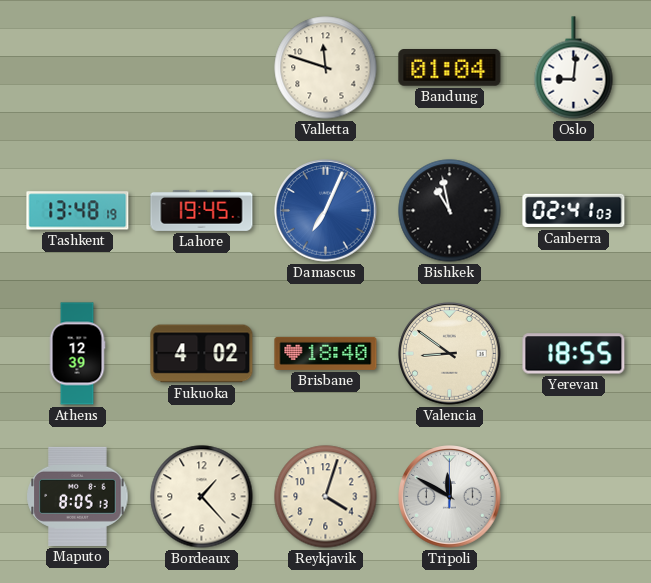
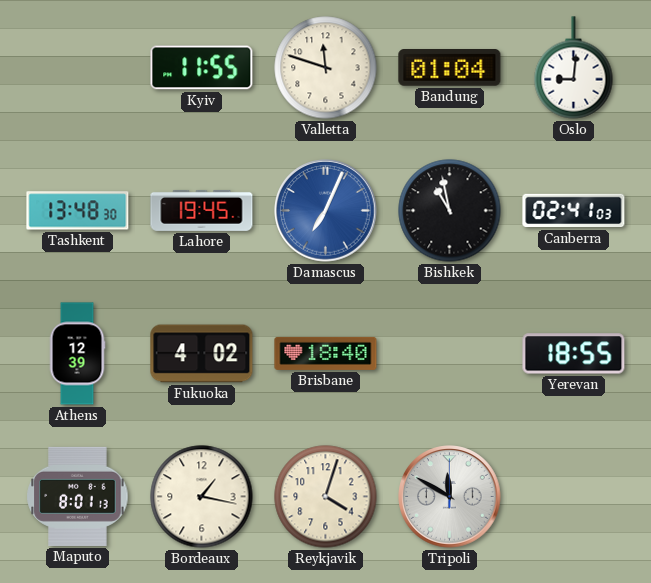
Kyiv: none -> 11:55 (202, 68)
Tashkent: 13:48:19 -> 13:48:30 (78, 211)
Valencia: 8:51 -> none (450, 354)
Maputo: 8:05 -> 8:01 (78, 496)
Bordeaux: 1:23 -> 1:17 (202, 497)
